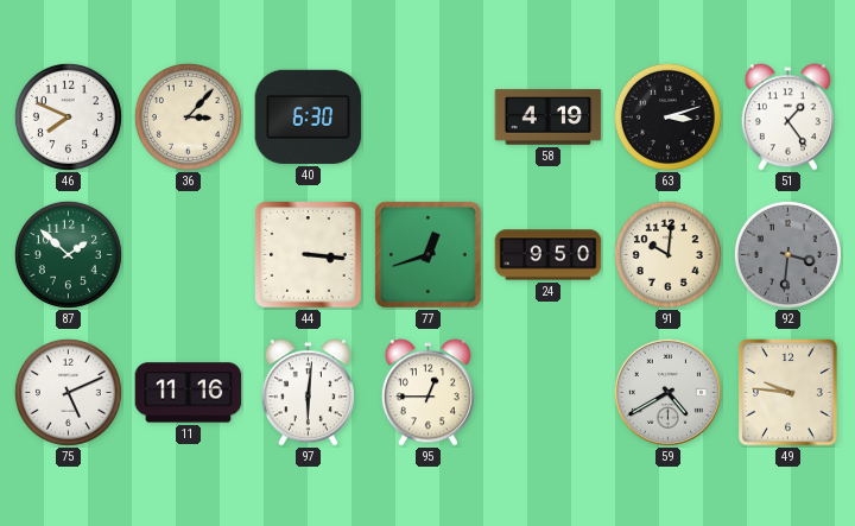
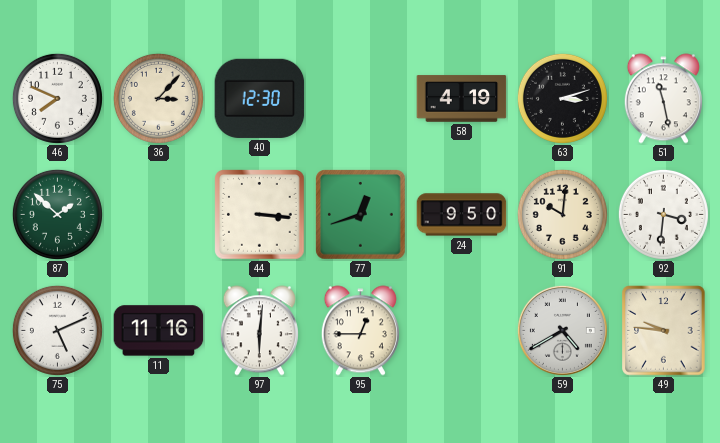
40: 6:30 -> 12:30 (260, 98)
51: 1:24 -> 11:28 (663, 99)
92 dial: grey -> white (663, 214)
